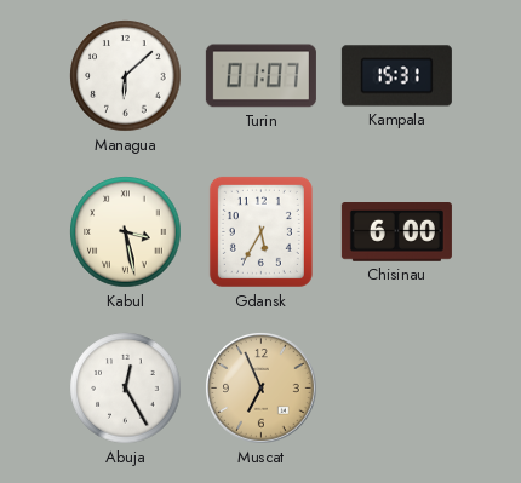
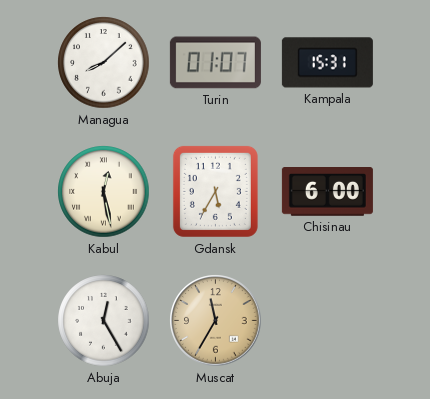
Managua: 6:08 -> 8:08 (104, 63)
Kabul: 3:28 -> 12:28 (104, 192)
Muscat: 6:56 -> 11:35 (216, 321)
